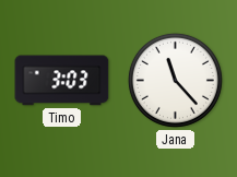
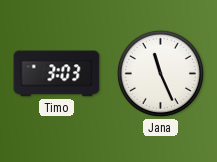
Jana: 11:23 -> 11:26 (160, 73)
